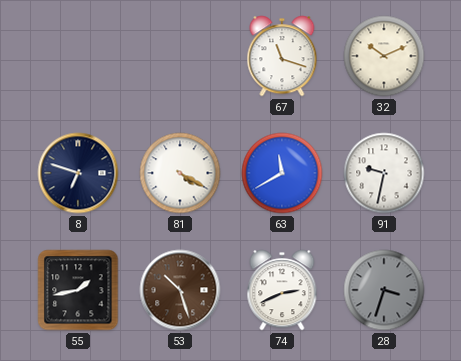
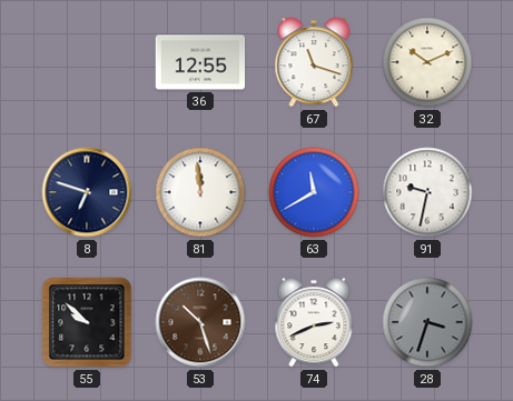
36: none -> 12:55 (200, 62)
81: 4:20 -> 11:59 (200, 192)
55: 1:43 -> 9:52 (87, 322)
